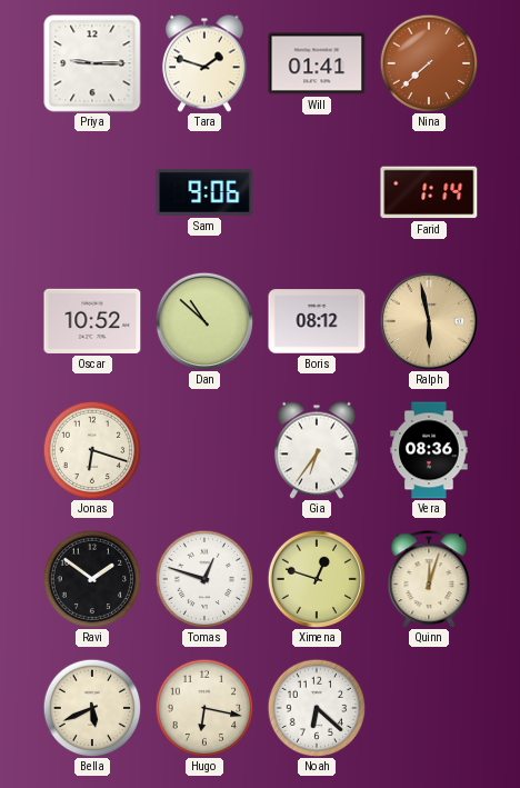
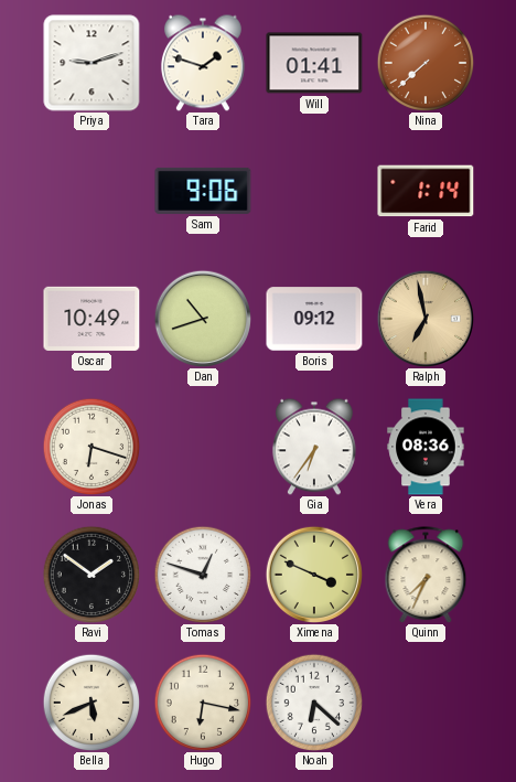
Priya: 9:15 -> 9:12 (92, 63)
Oscar: 10:52 -> 10:49 (92, 319)
Dan: 10:52 -> 10:42 (202, 318)
Boris: 08:12 -> 09:12 (314, 319)
Ralph: 5:58 -> 6:58 (424, 318)
Ximena: 12:48 -> 3:49 (313, 574)
Quinn: 12:03 -> 7:34 (426, 575)
